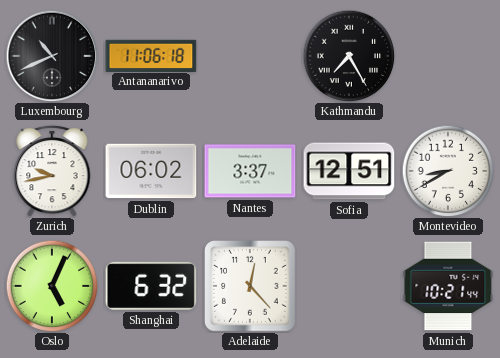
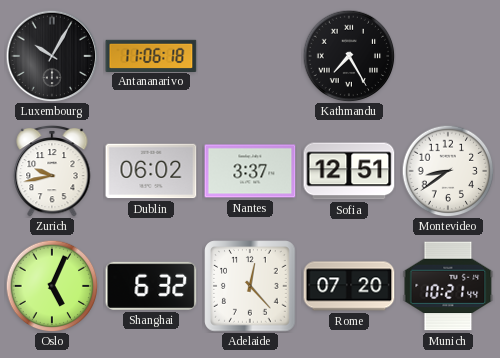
Luxembourg: 10:41 -> 10:05 (52, 56)
Montevideo: 8:40 -> 8:39 (448, 171)
Rome: none -> 07:20 (349, 286)
